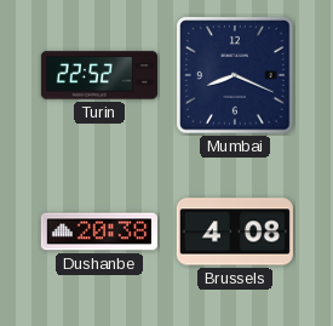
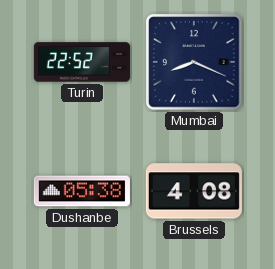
Dushanbe: 20:38 -> 05:38 (82, 191)
